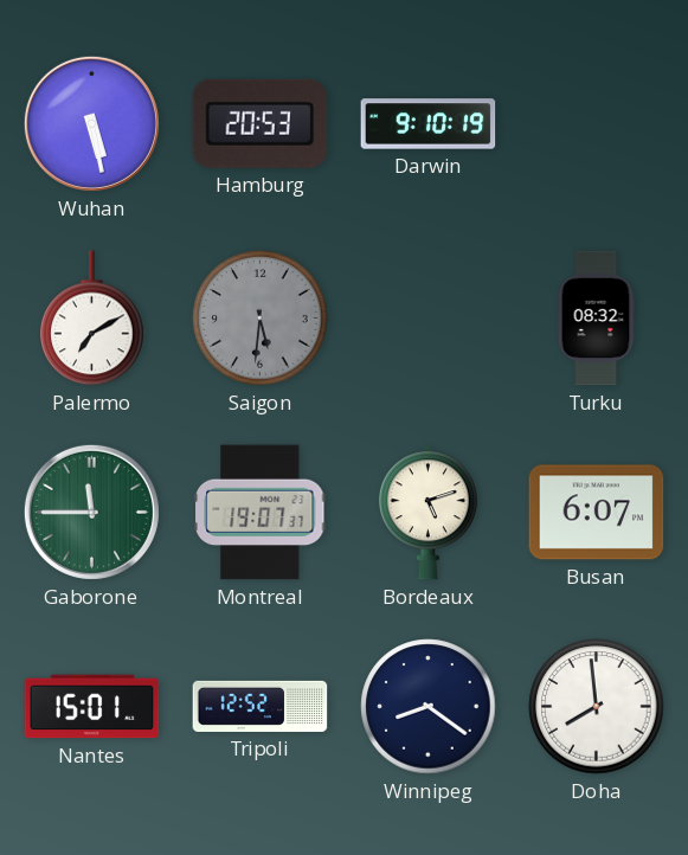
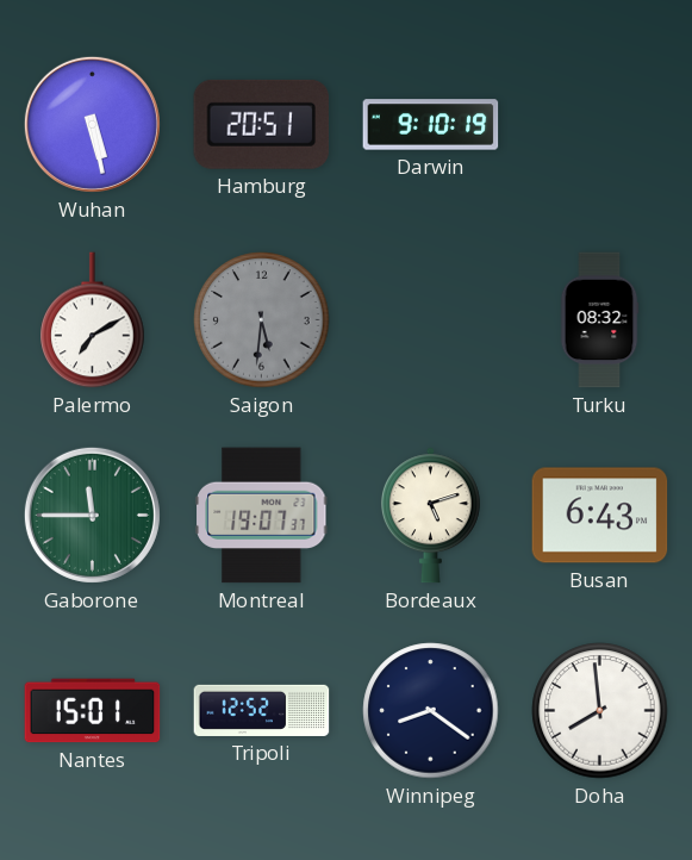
Hamburg: 20:53 -> 20:51 (262, 124)
Busan: 6:07 -> 6:43 (600, 516)
